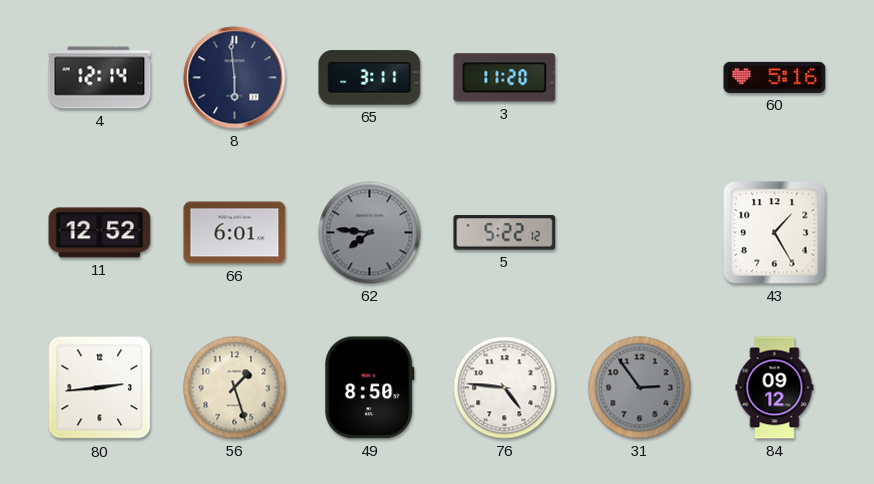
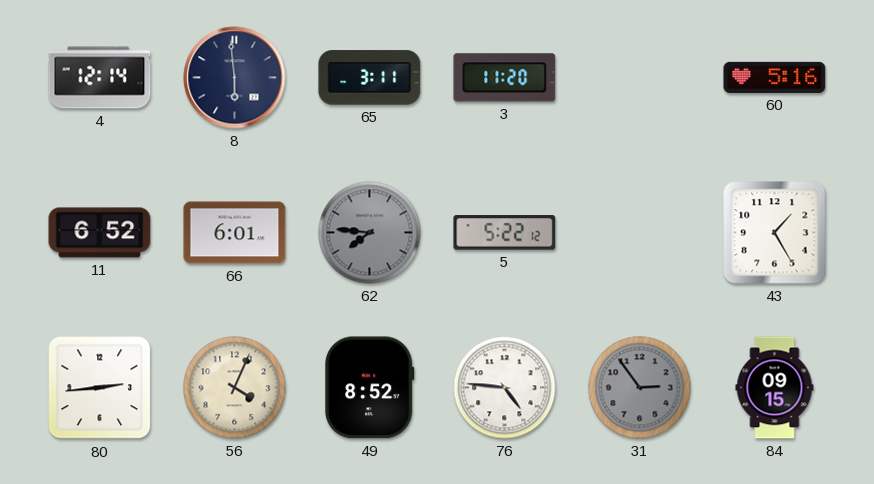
11: 12:52 -> 6:52 (100, 233)
56: 1:27 -> 4:04 (235, 388)
49: 8:50 -> 8:52 (370, 388)
84: 09:12 -> 09:15 (775, 388)
